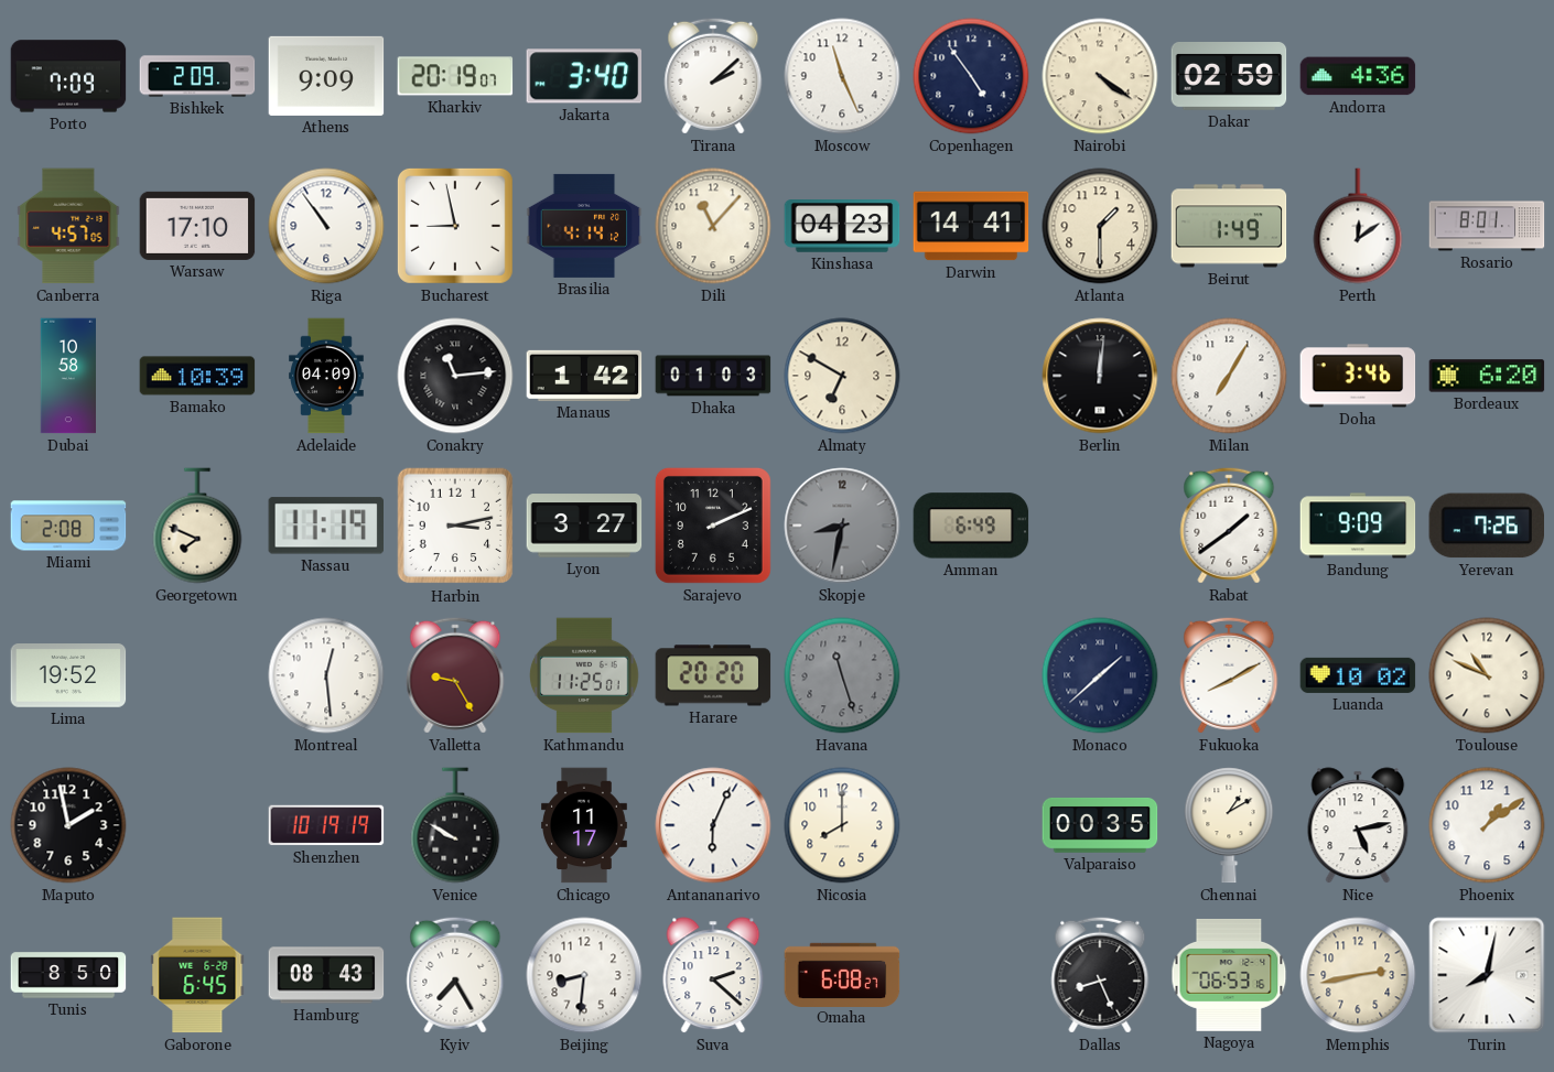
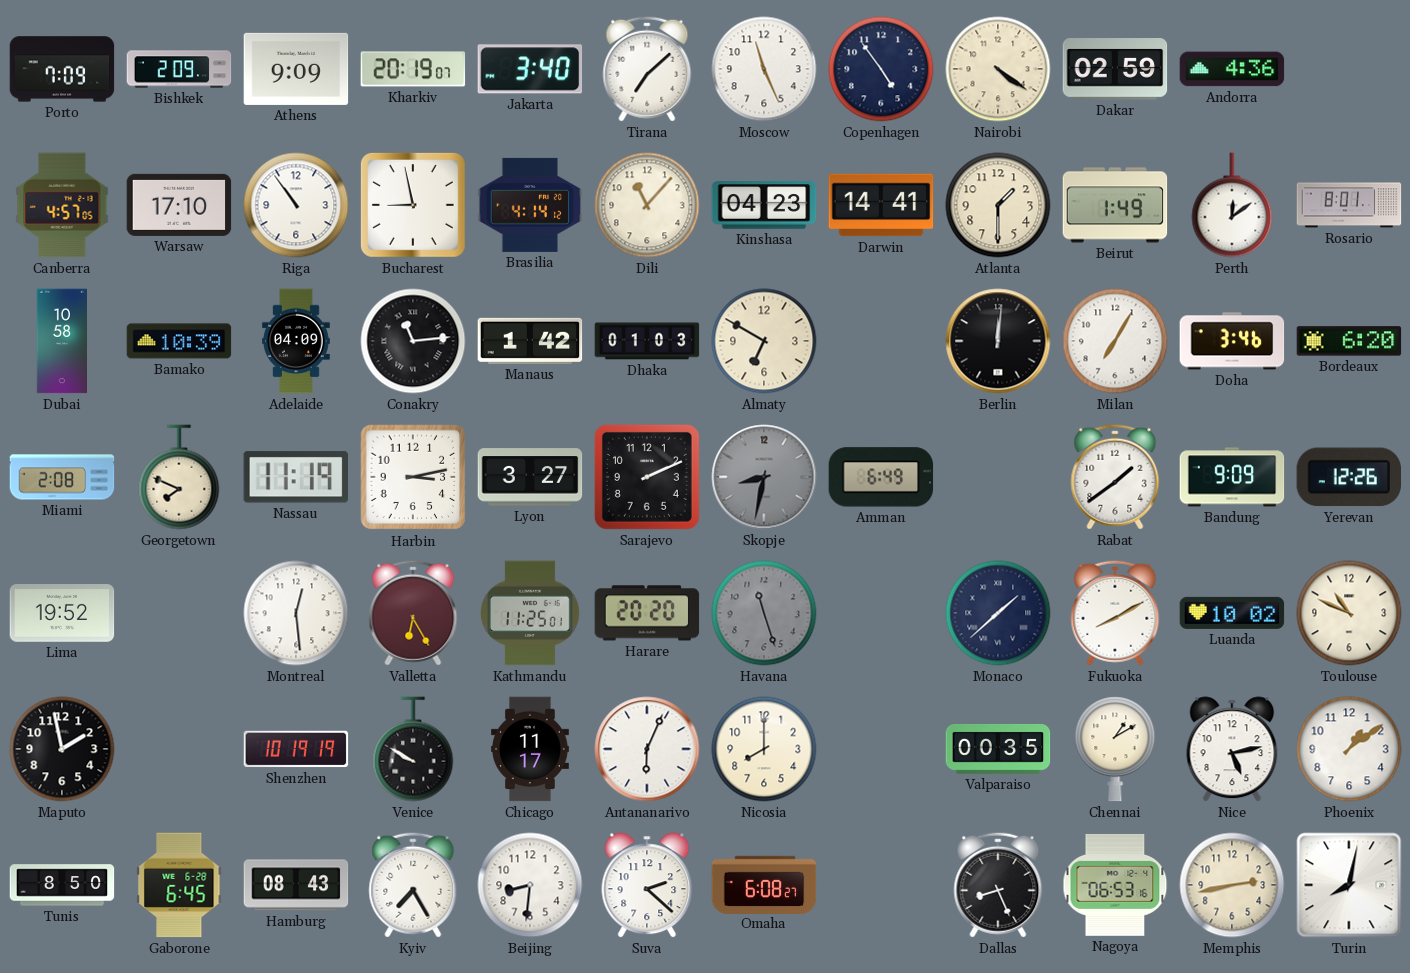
Tirana: 2:08 -> 7:08 (647, 69)
Yerevan: 7:26 -> 12:26 (1349, 477)
Valletta: 9:25 -> 6:25 (413, 613)
